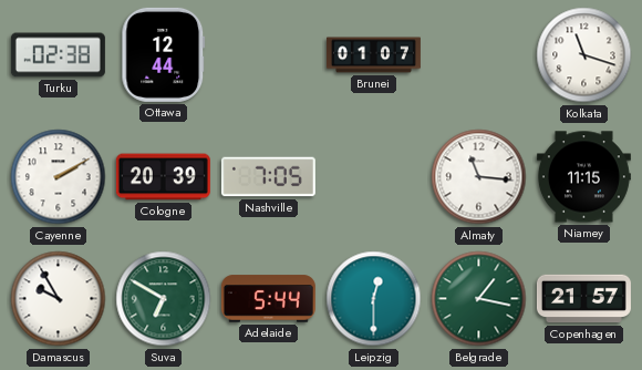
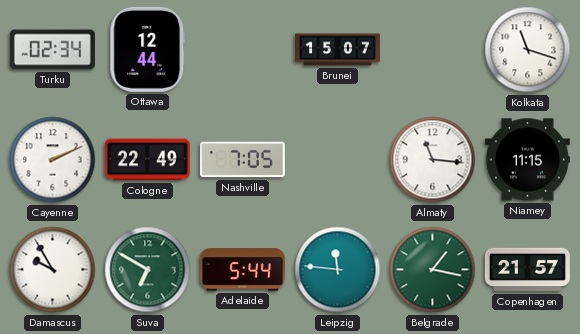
Turku: 02:38 -> 02:34 (52, 50)
Brunei: 01:07 -> 15:07 (337, 50)
Cayenne: 2:10 -> 2:11 (53, 160)
Cologne: 20:39 -> 22:49 (147, 160)
Leipzig: 12:30 -> 11:46 (338, 270)
